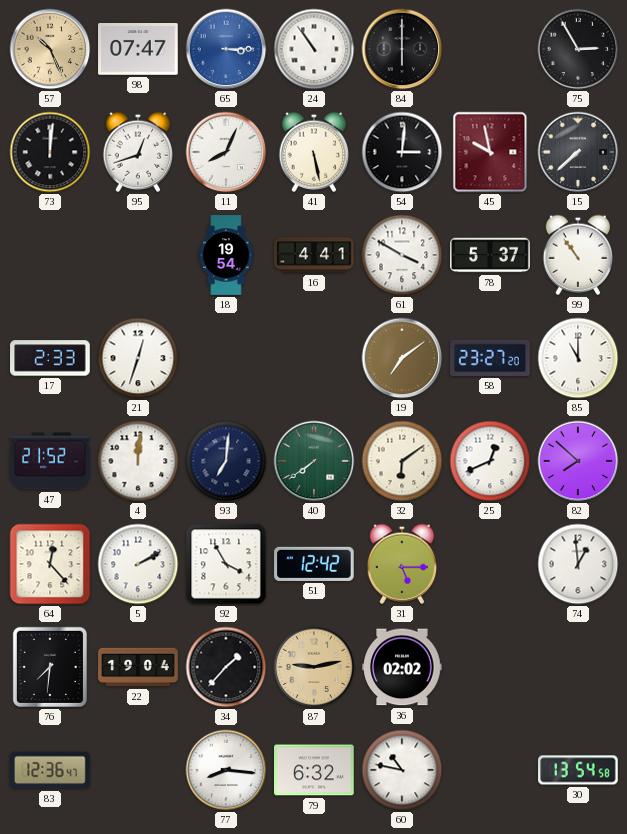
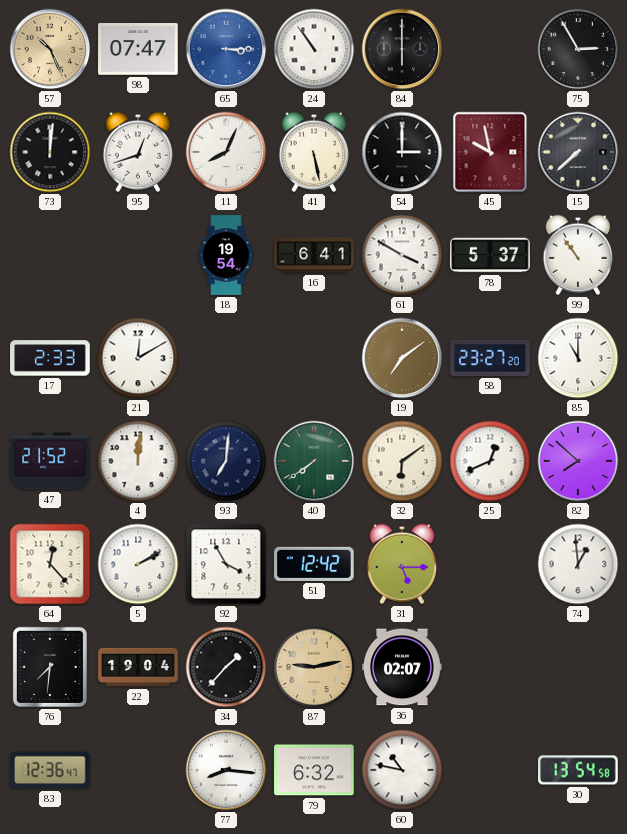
54: 3:01 -> 3:00 (402, 152)
16: 4:41 -> 6:41 (314, 255)
21: 12:33 -> 12:10 (138, 358)
36: 02:02 -> 02:07 (402, 667)
